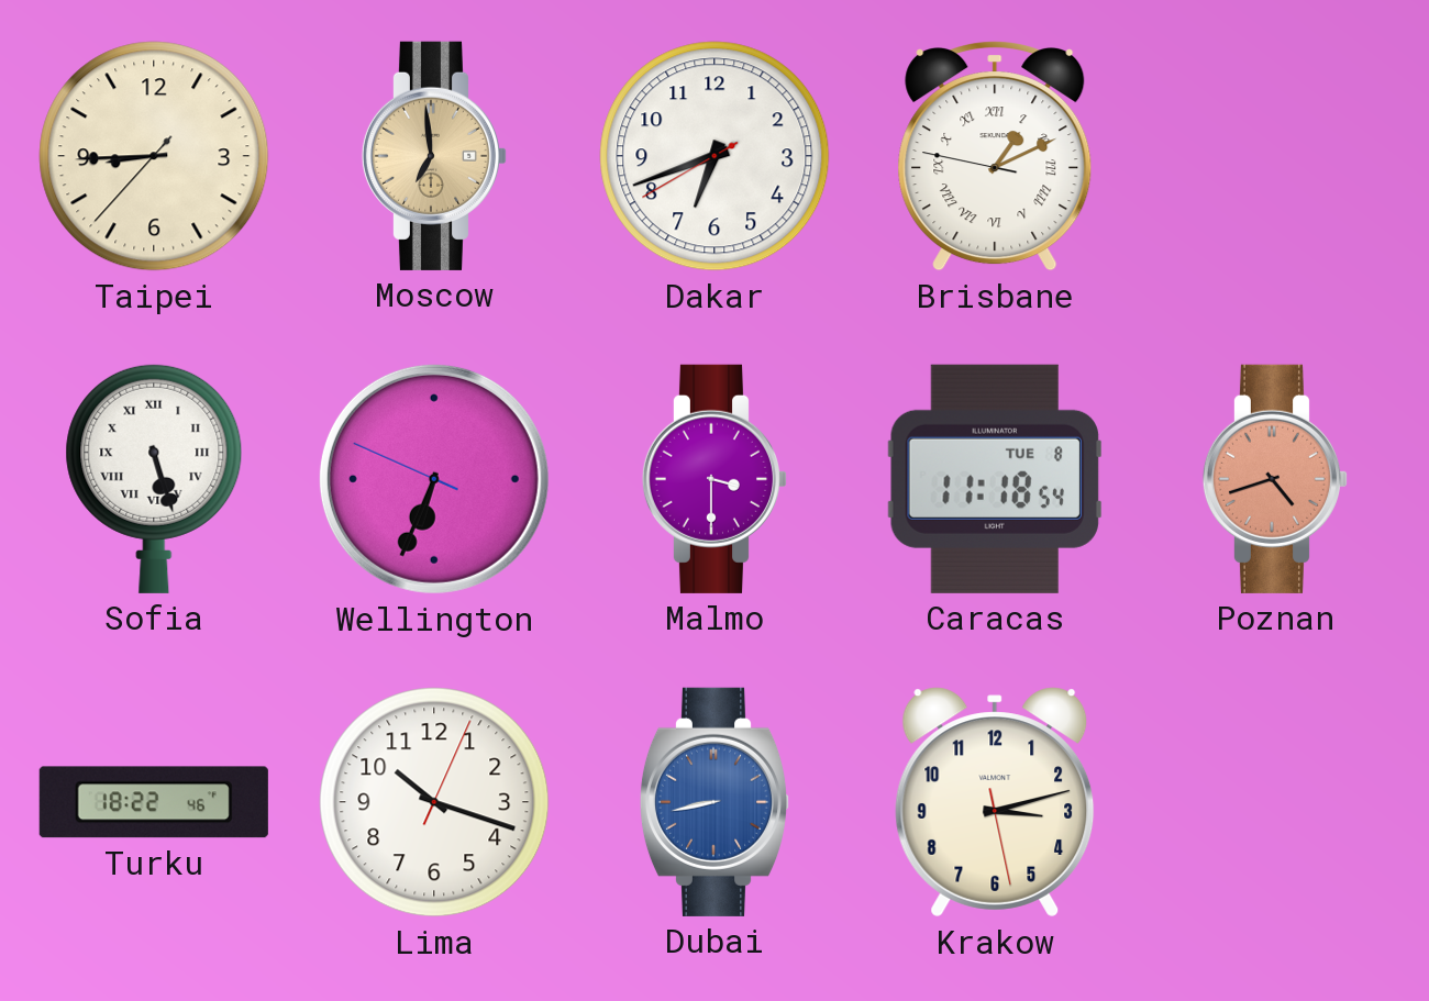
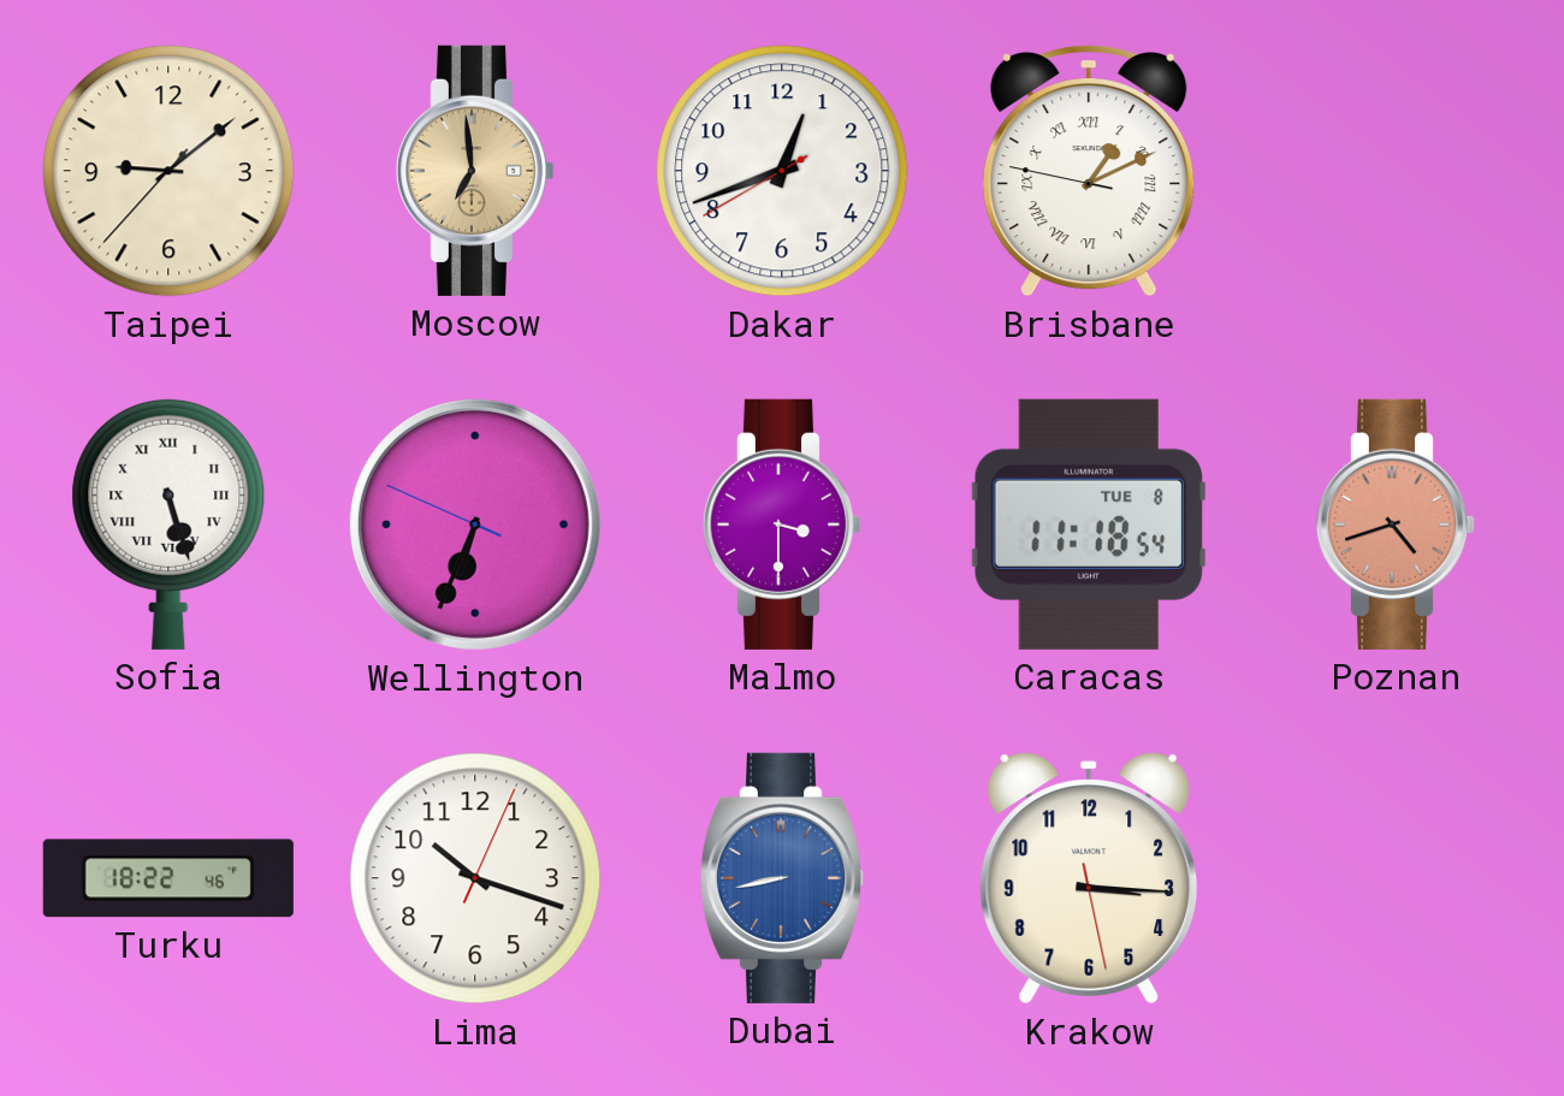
Taipei: 8:44 -> 9:08 (168, 171)
Dakar: 6:41 -> 12:41 (782, 171)
Krakow: 3:12 -> 3:15 (1089, 878)
